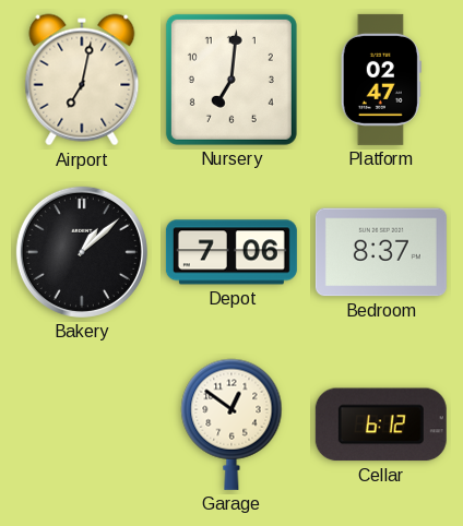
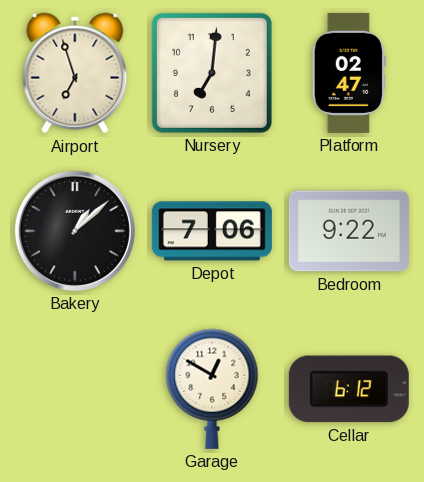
Airport: 7:02 -> 6:57 (75, 73)
Bedroom: 8:37 -> 9:22 (349, 231)
Garage: 12:51 -> 12:50 (212, 389)
